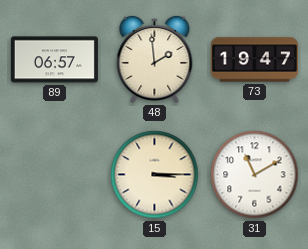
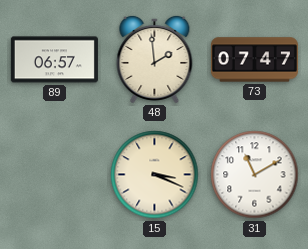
73: 19:47 -> 07:47 (254, 60)
15: 3:15 -> 3:19 (155, 175)
